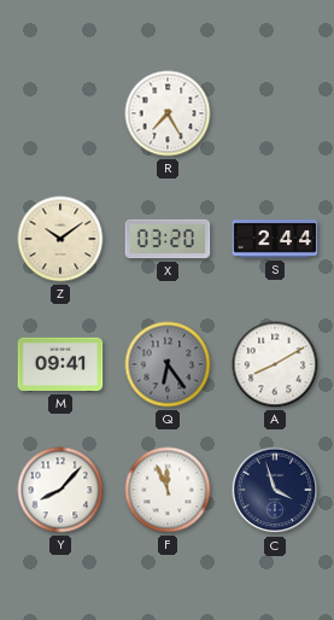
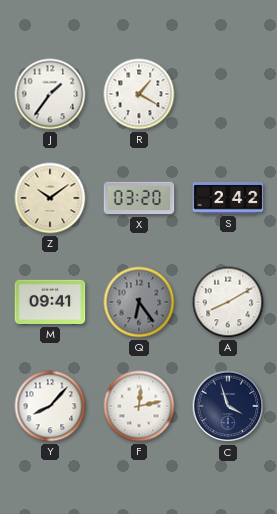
J: none -> 1:36 (50, 94)
R: 7:25 -> 1:20 (139, 94)
S: 2:44 -> 2:42 (228, 198)
F: 11:56 -> 12:13 (139, 406)
